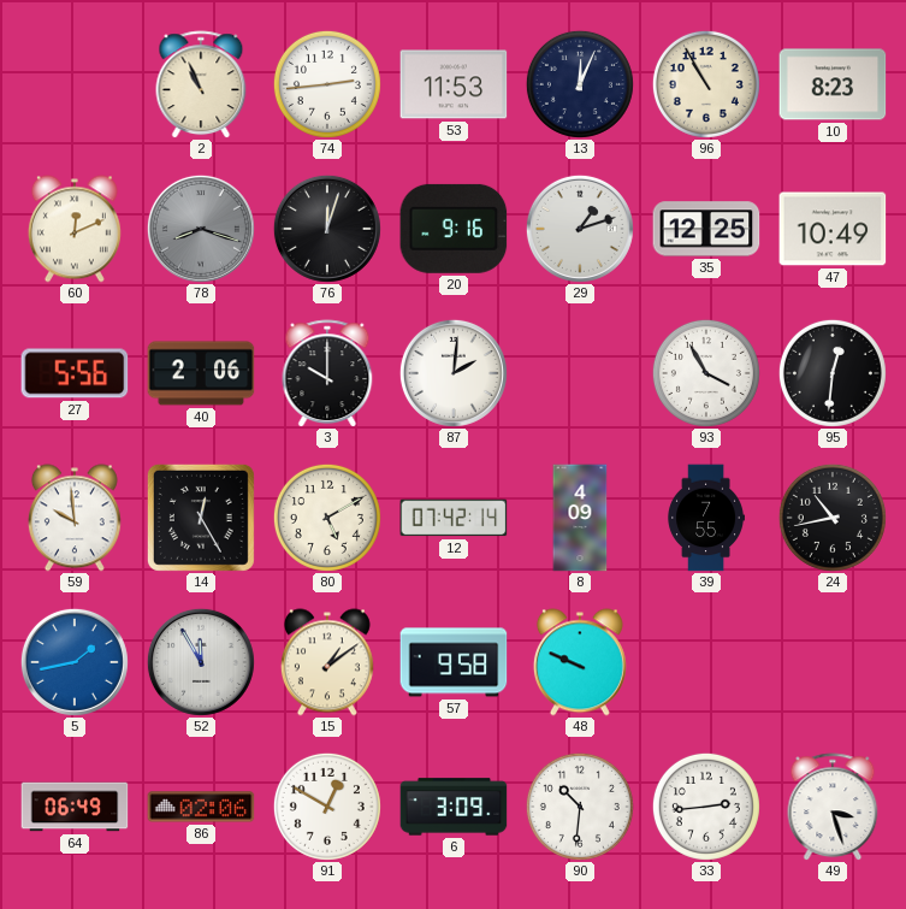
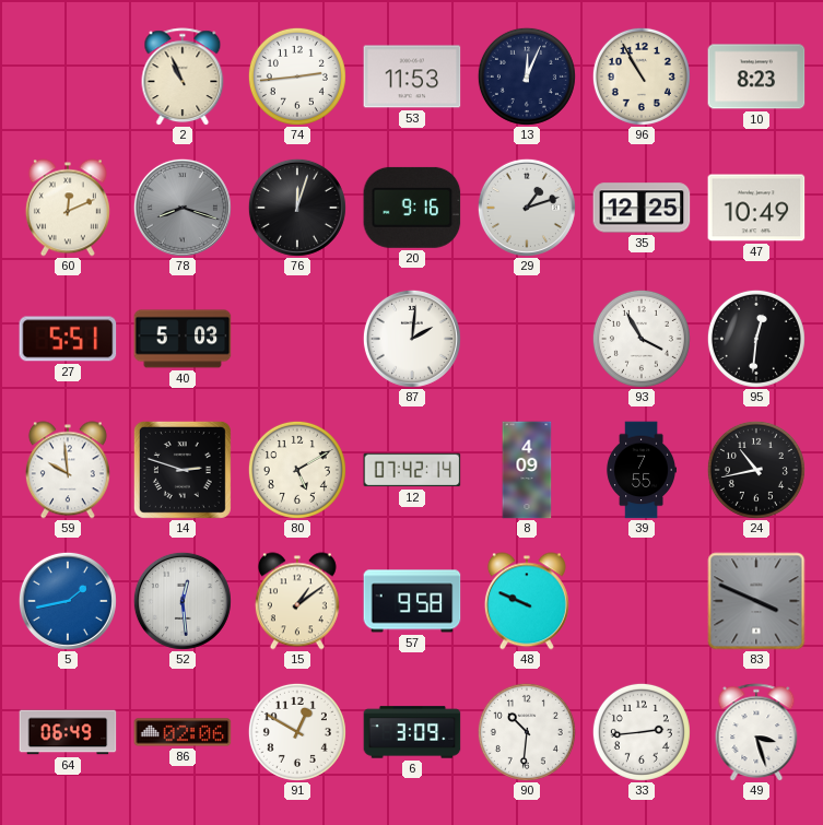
27: 5:56 -> 5:51 (68, 339)
40: 2:06 -> 5:03 (183, 339)
3: 10:00 -> none (327, 373)
14: 12:25 -> 2:48 (183, 470)
52: 11:55 -> 12:29 (183, 601)
83: none -> 3:49 (756, 601)
